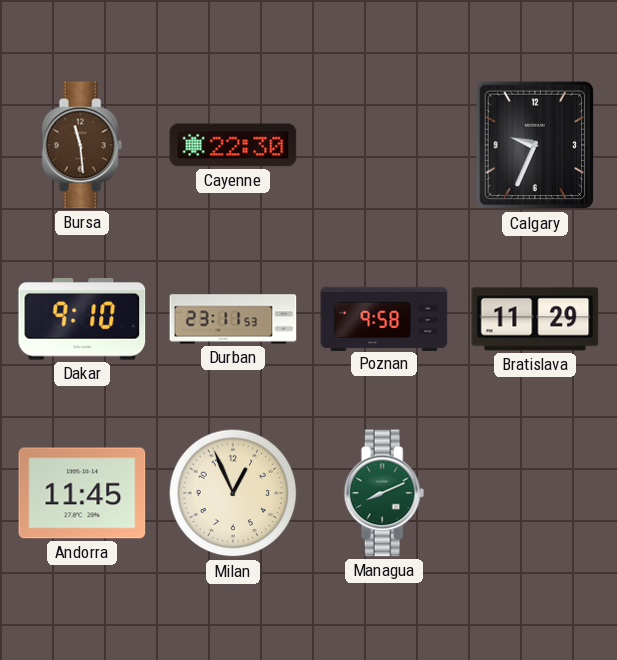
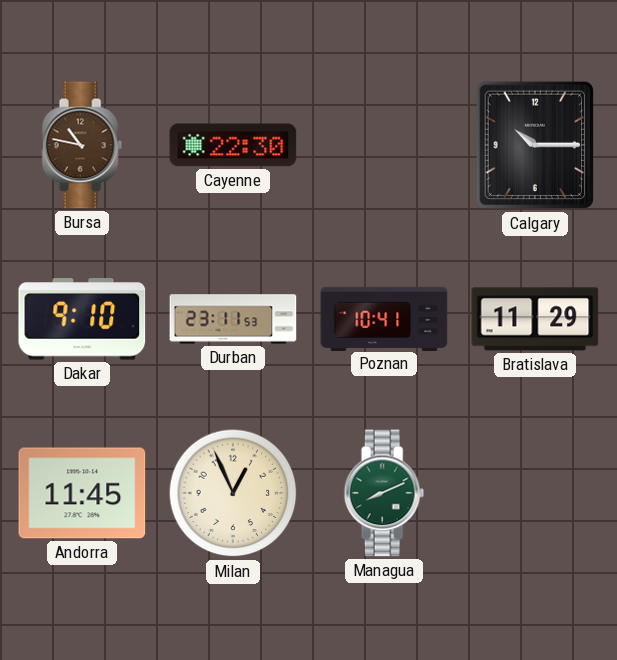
Bursa: 11:29 -> 10:47 (82, 145)
Calgary: 9:34 -> 10:15 (535, 145)
Poznan: 9:58 -> 10:41 (384, 318)
